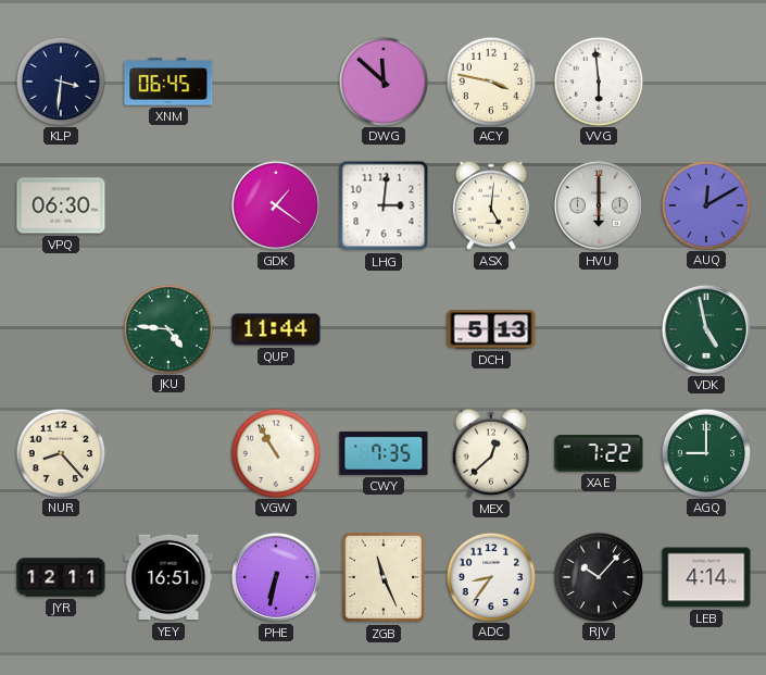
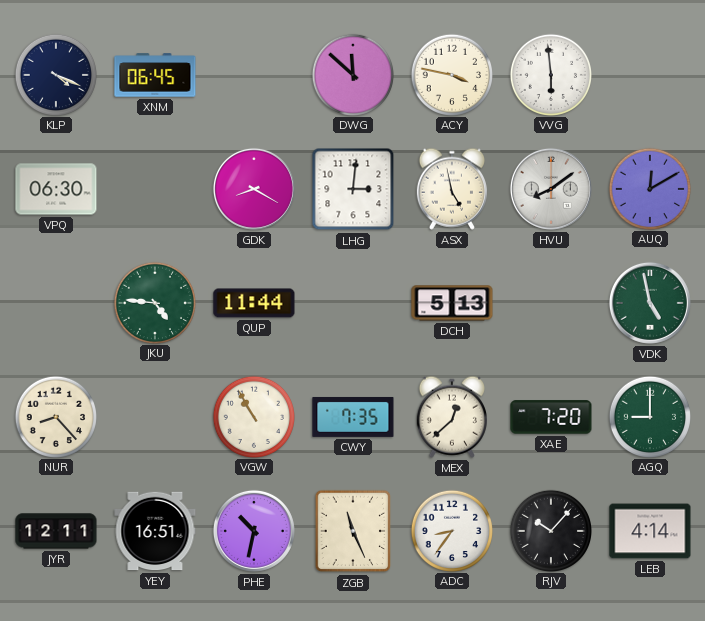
KLP: 3:31 -> 4:19 (55, 74)
GDK: 1:21 -> 8:20 (254, 189)
ASX: 5:01 -> 4:58 (452, 189)
HVU: 6:00 -> 8:09 (551, 189)
XAE: 7:22 -> 7:20 (551, 417)
PHE: 6:32 -> 10:32 (254, 531)
